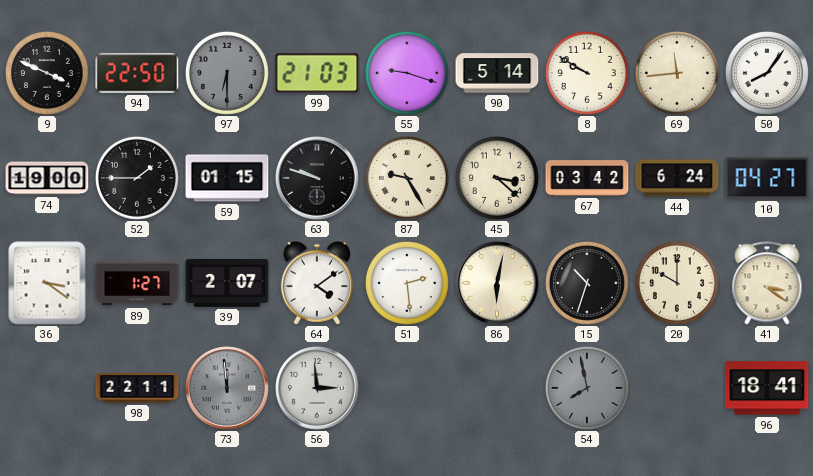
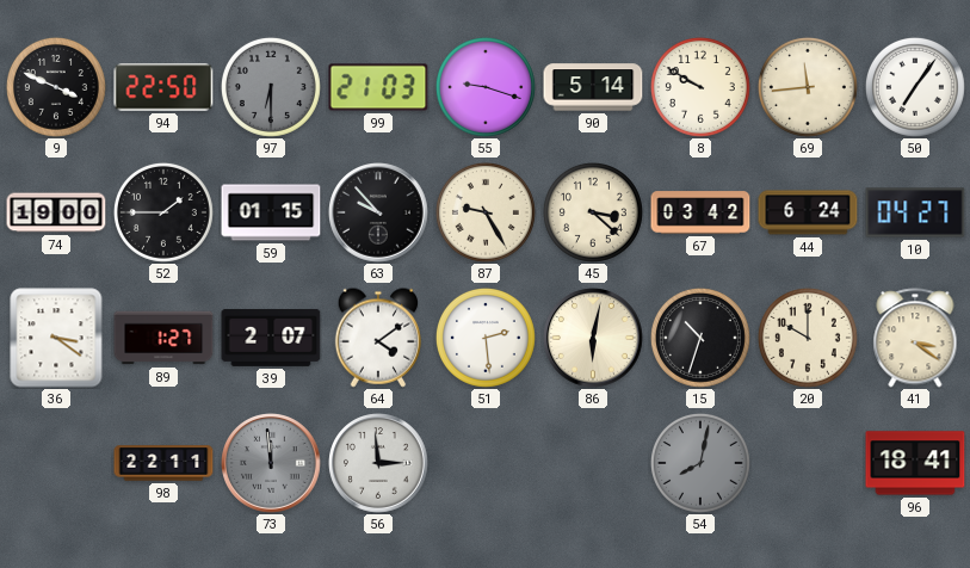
50: 8:06 -> 7:06 (915, 87)
63: 9:48 -> 9:53 (378, 212)
54: 7:58 -> 8:02 (700, 463)
